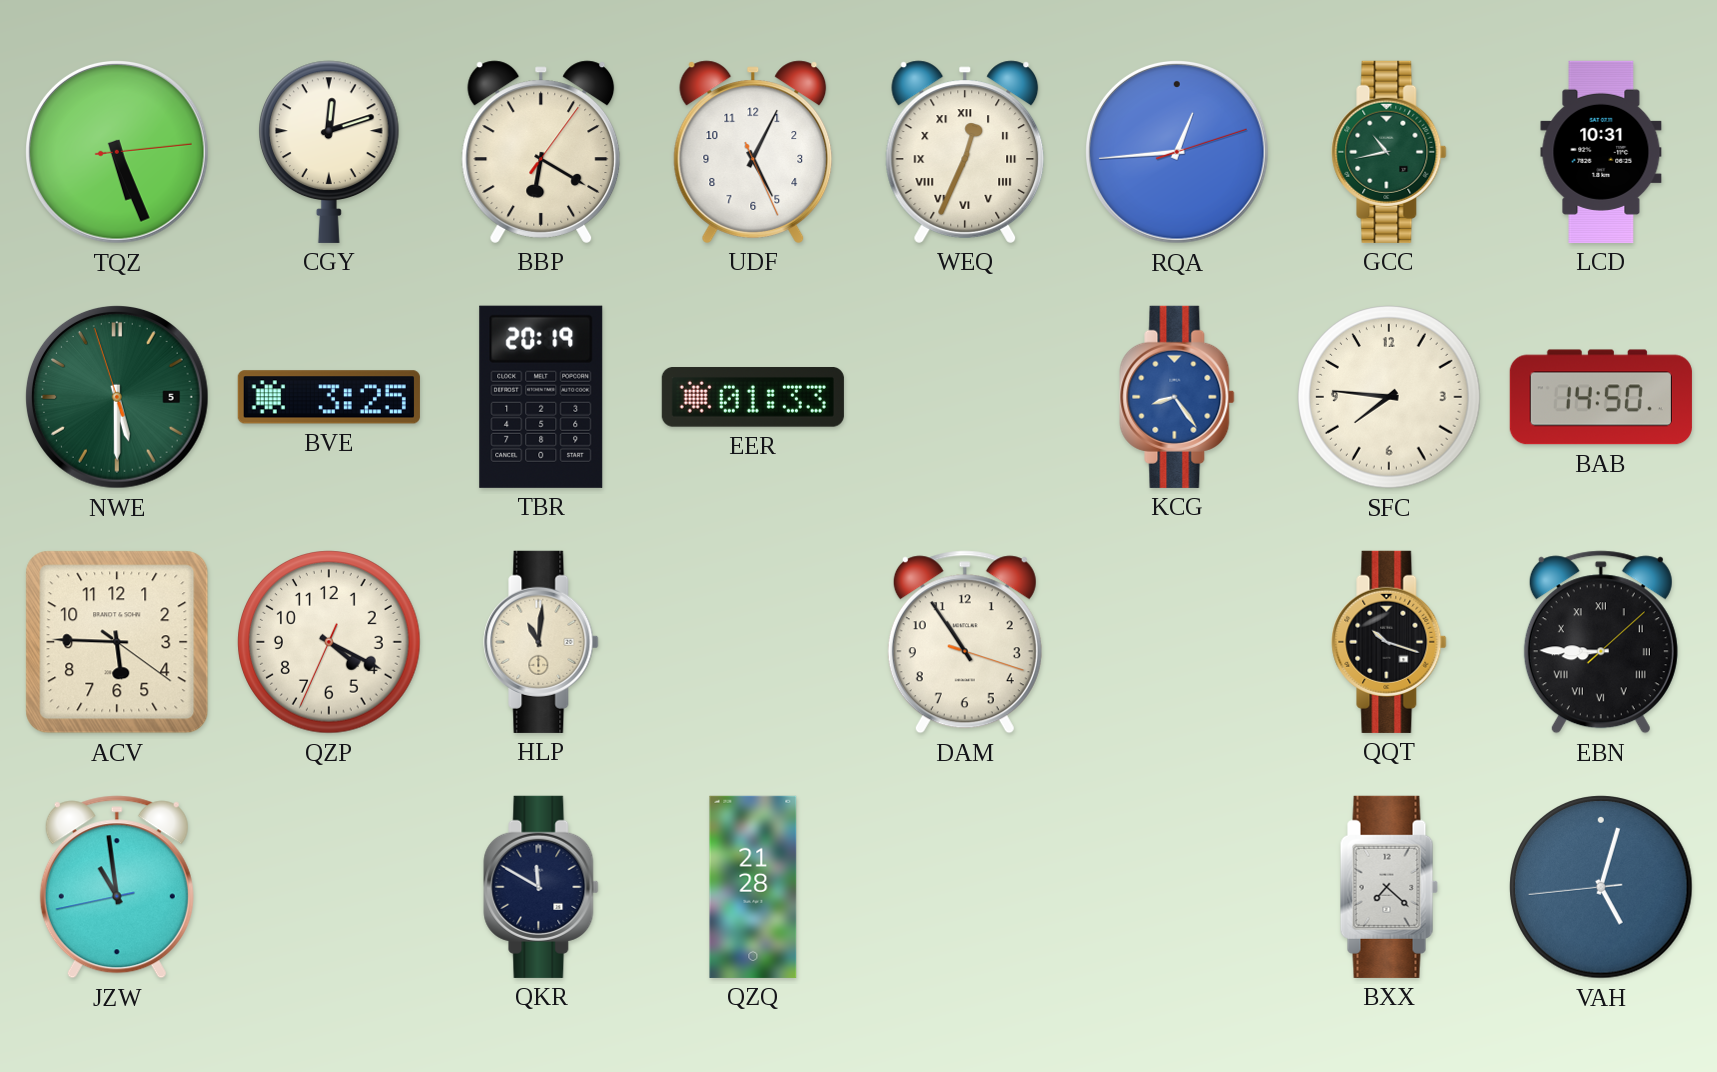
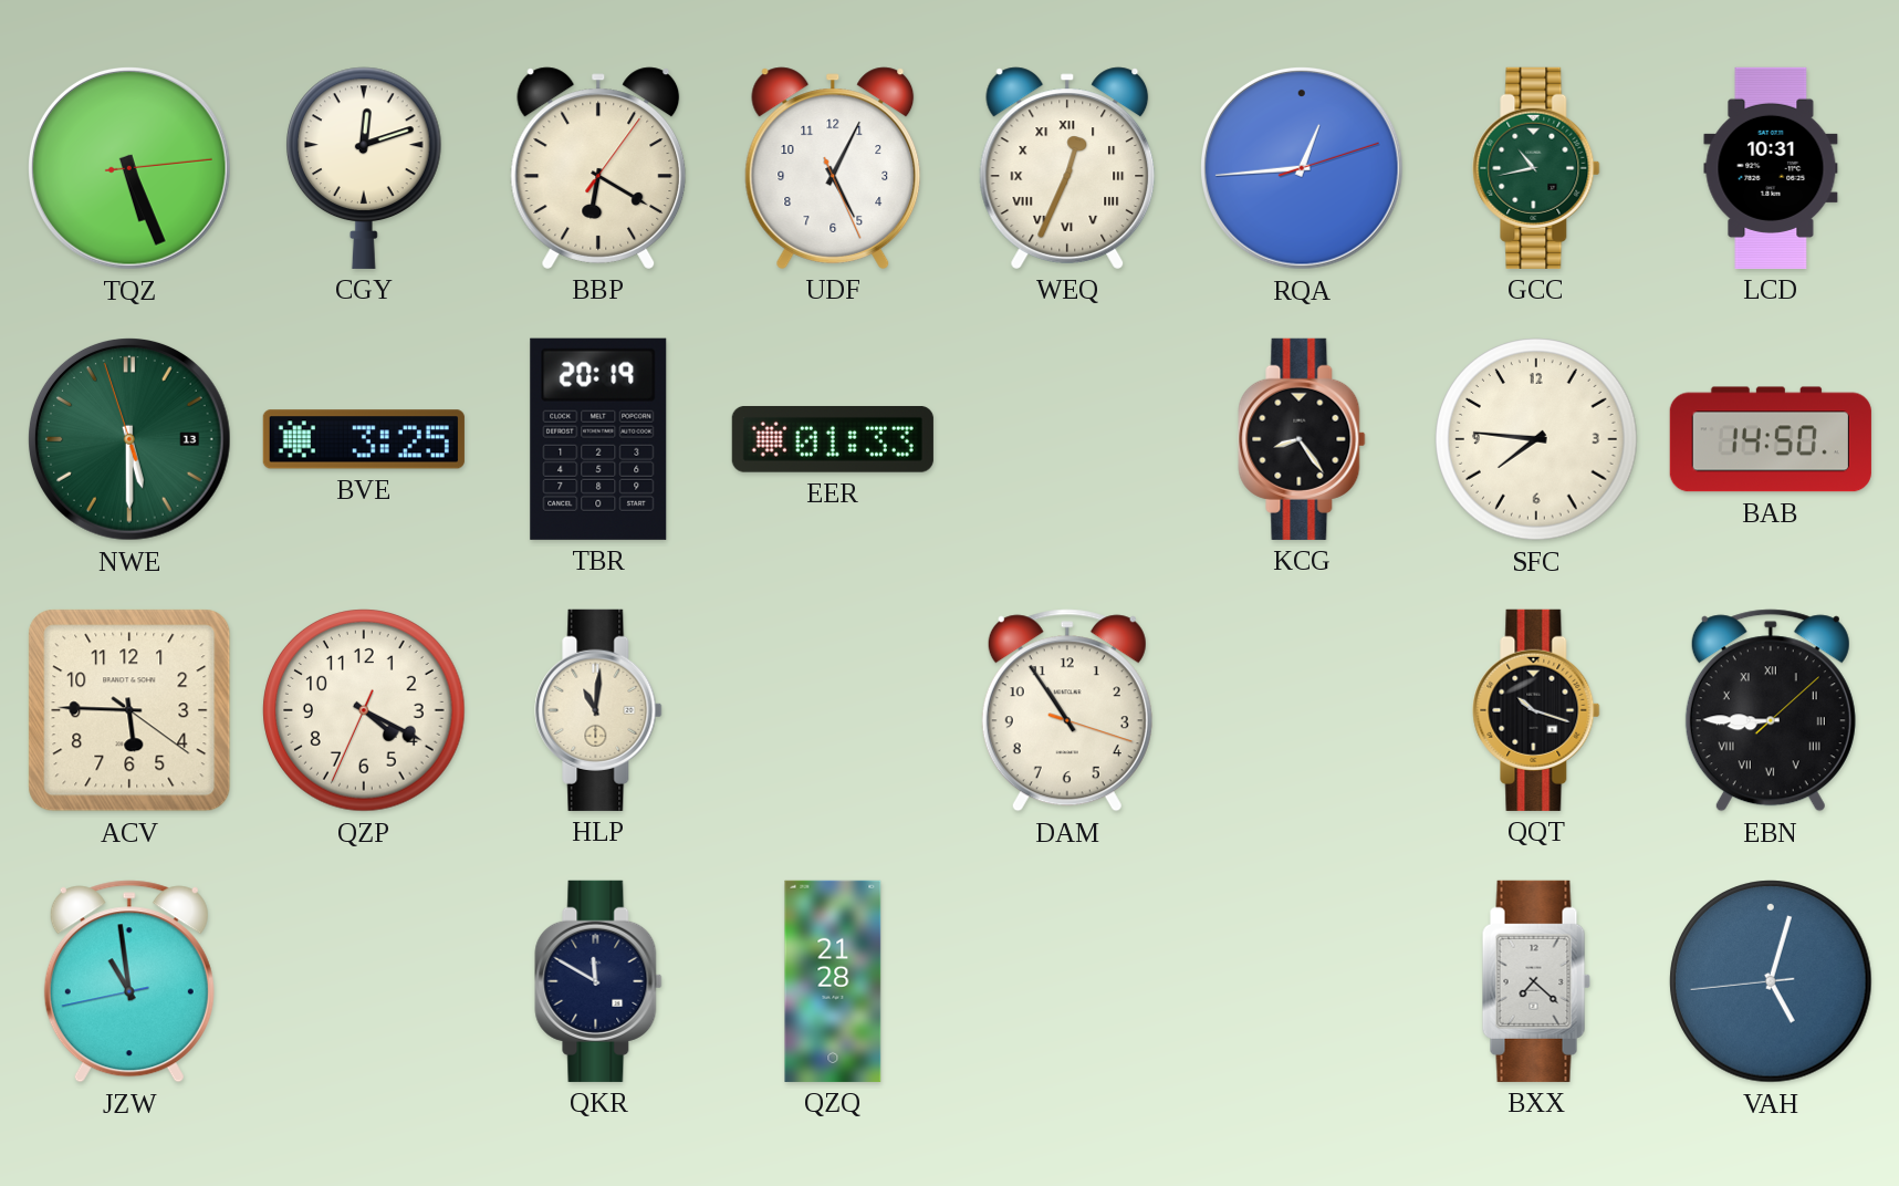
NWE date: 5 -> 13 (131, 440)
KCG dial: blue -> black (1302, 439)
